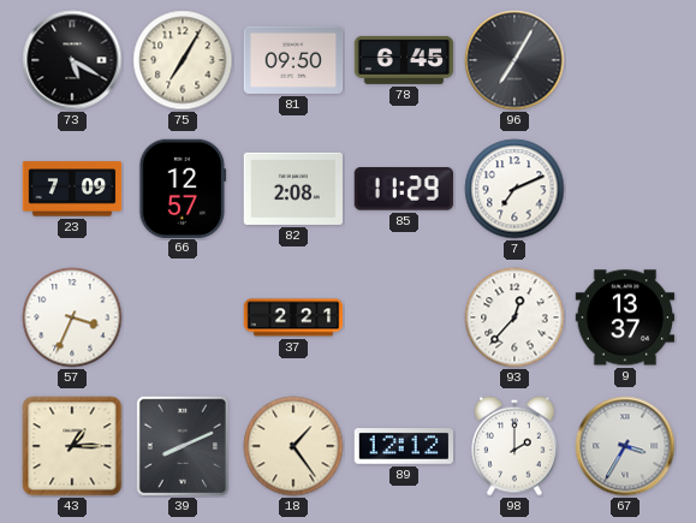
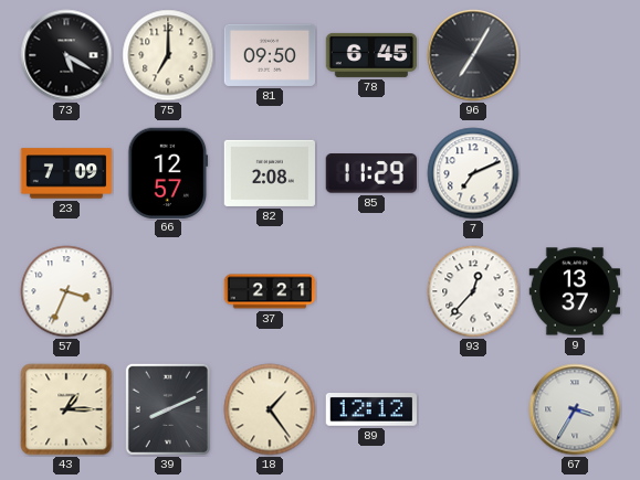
75: 7:05 -> 7:00 (168, 55)
98: 2:00 -> none (516, 446)
